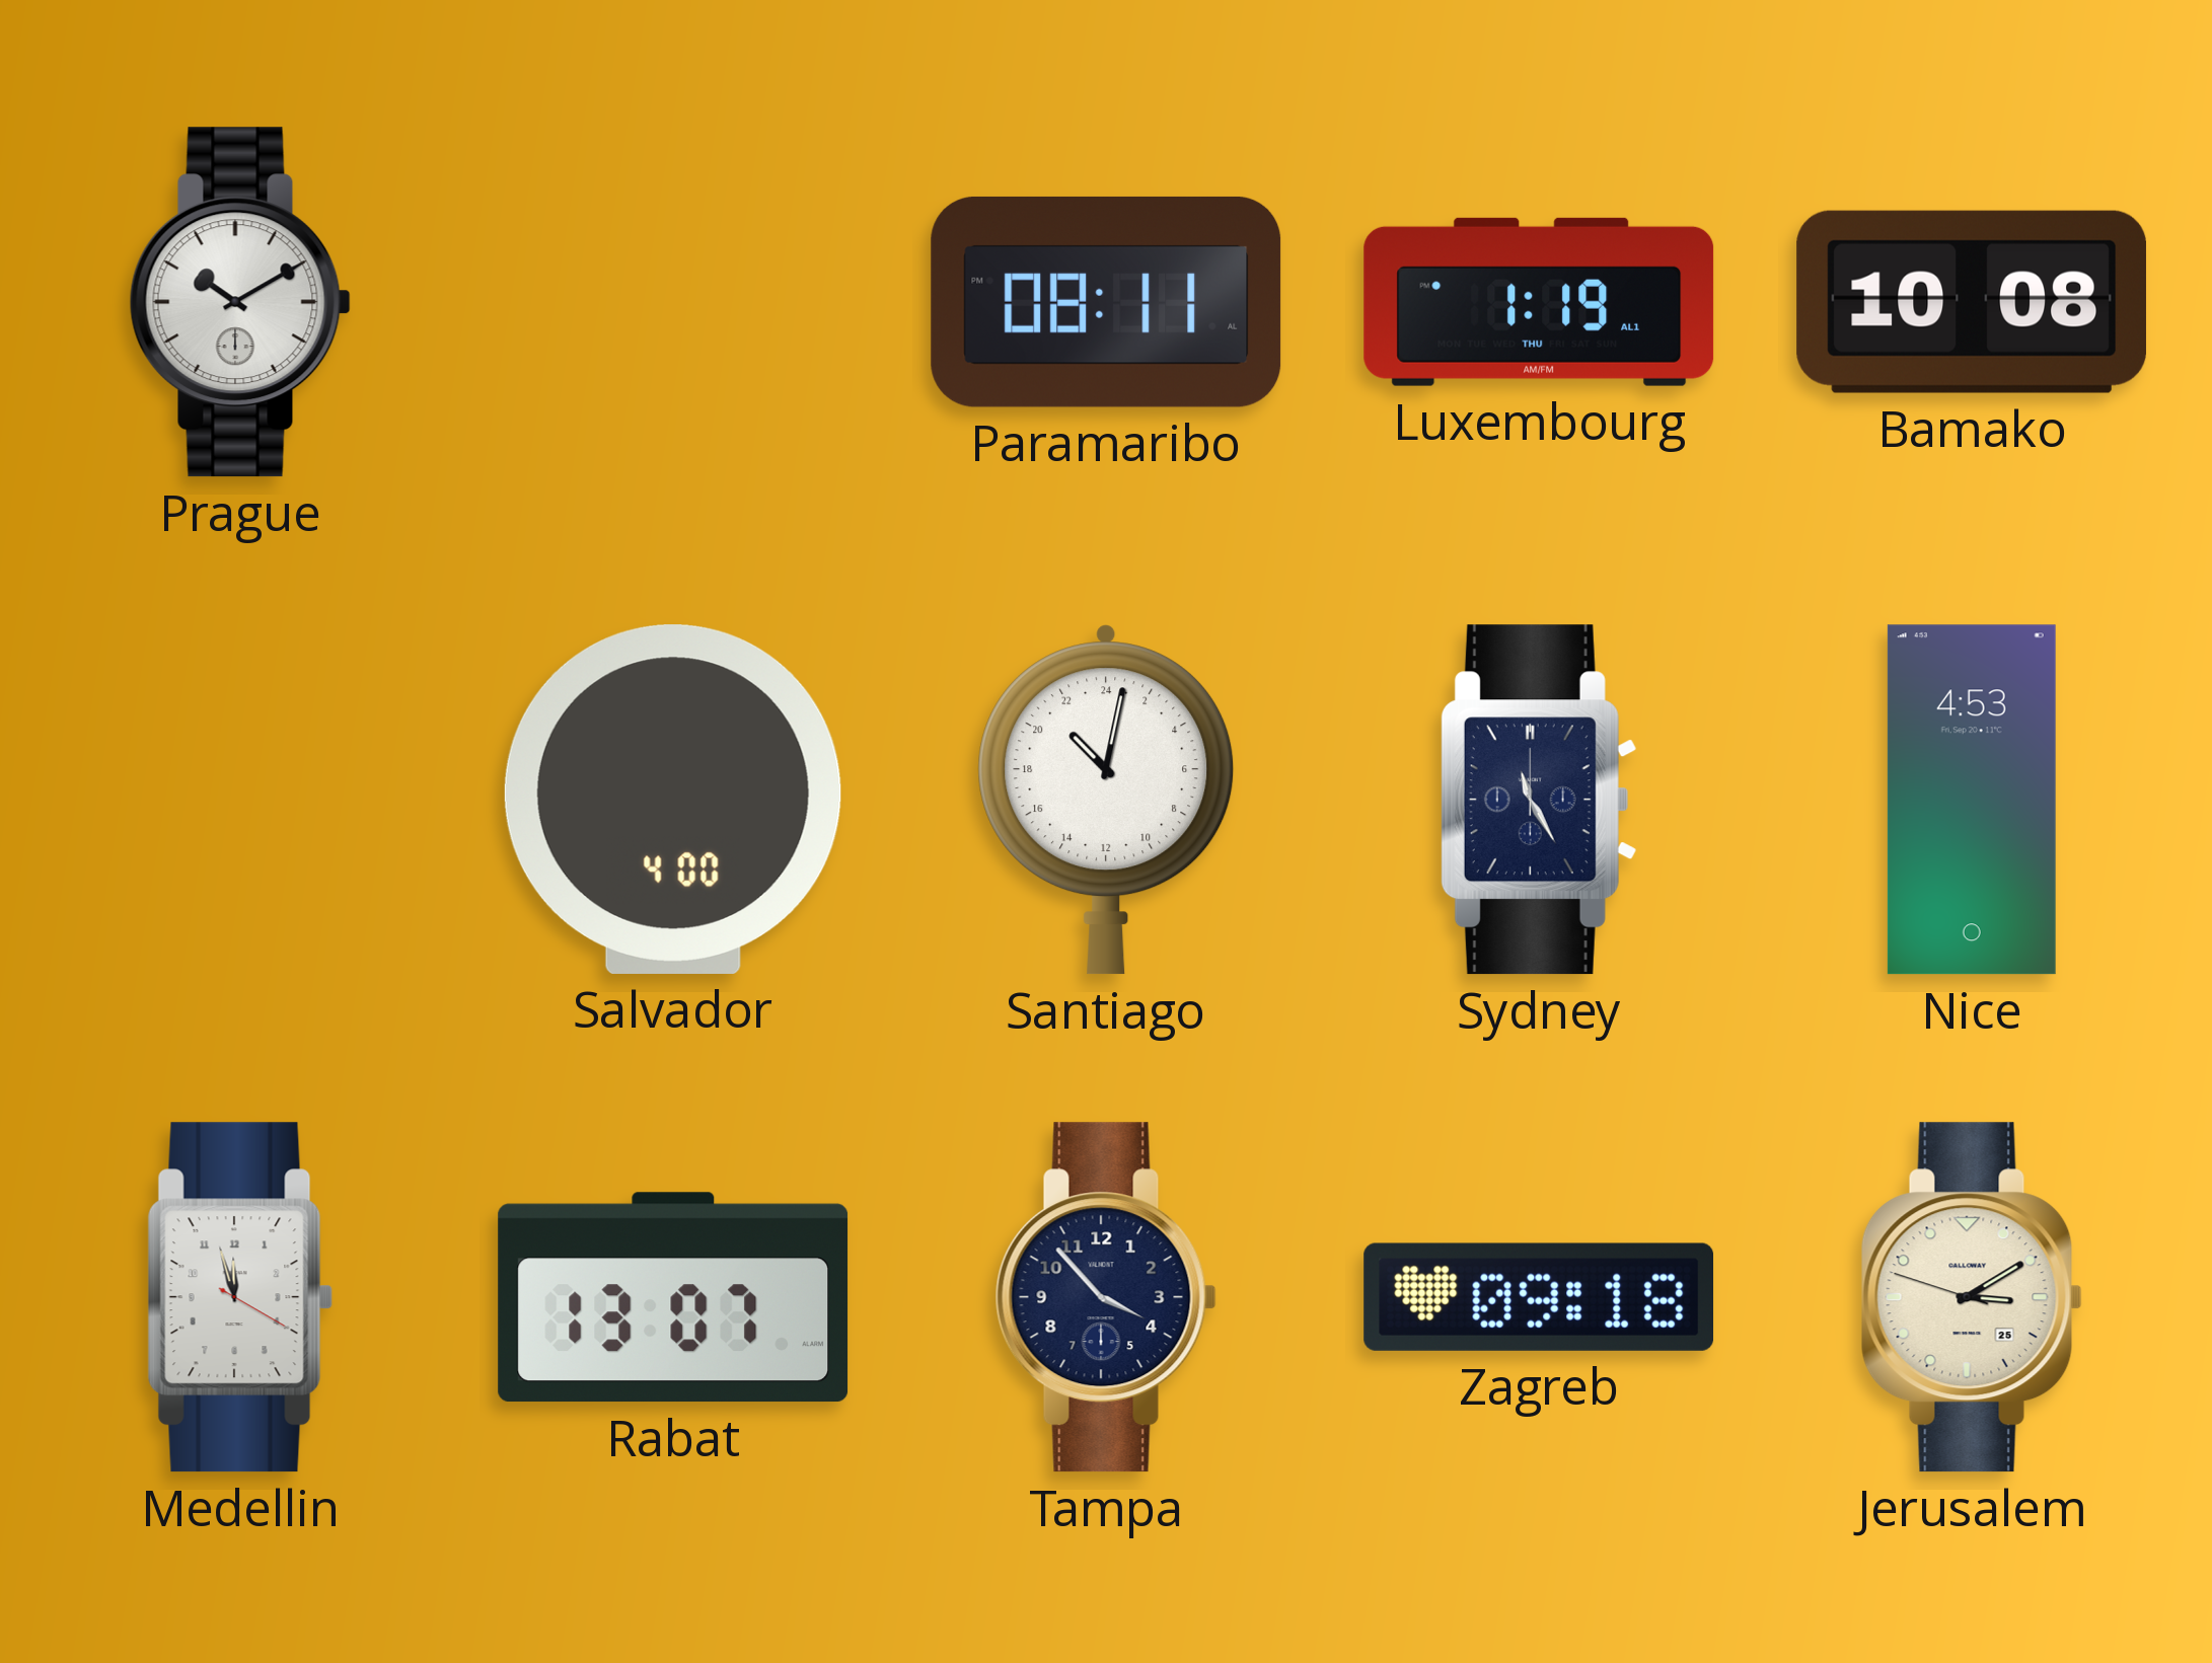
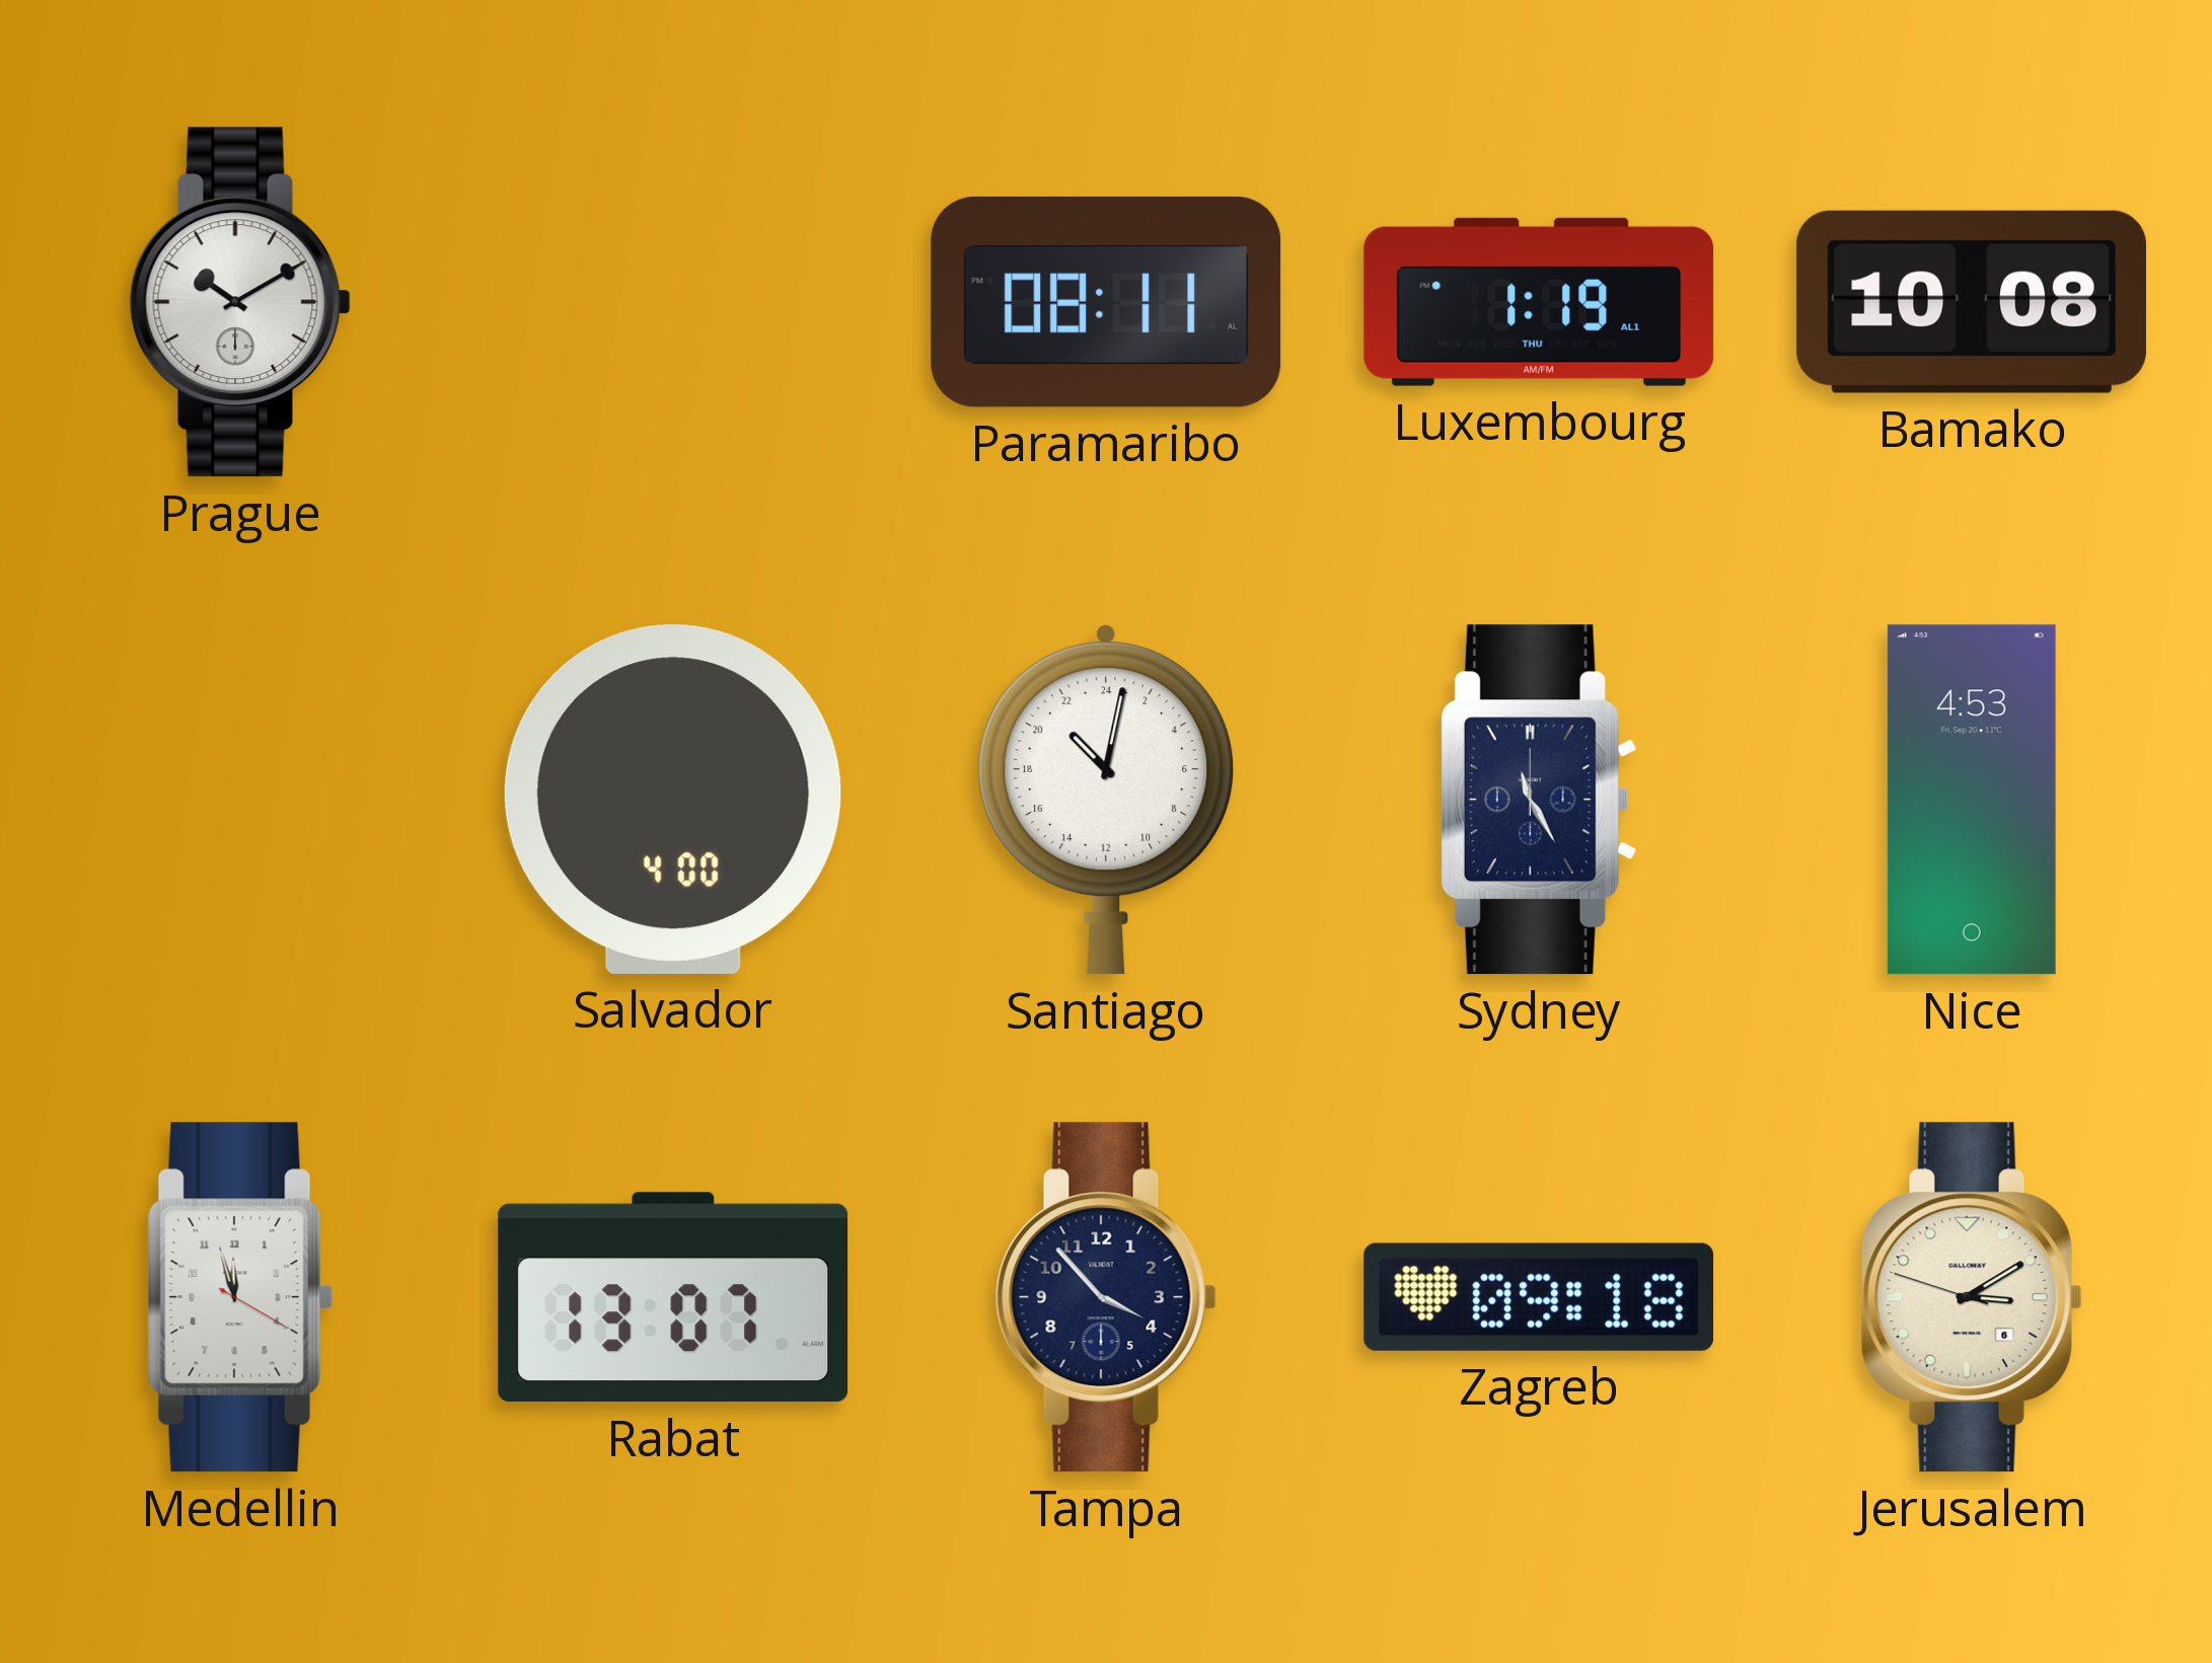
Jerusalem date: 25 -> 6 (1972, 1297)
